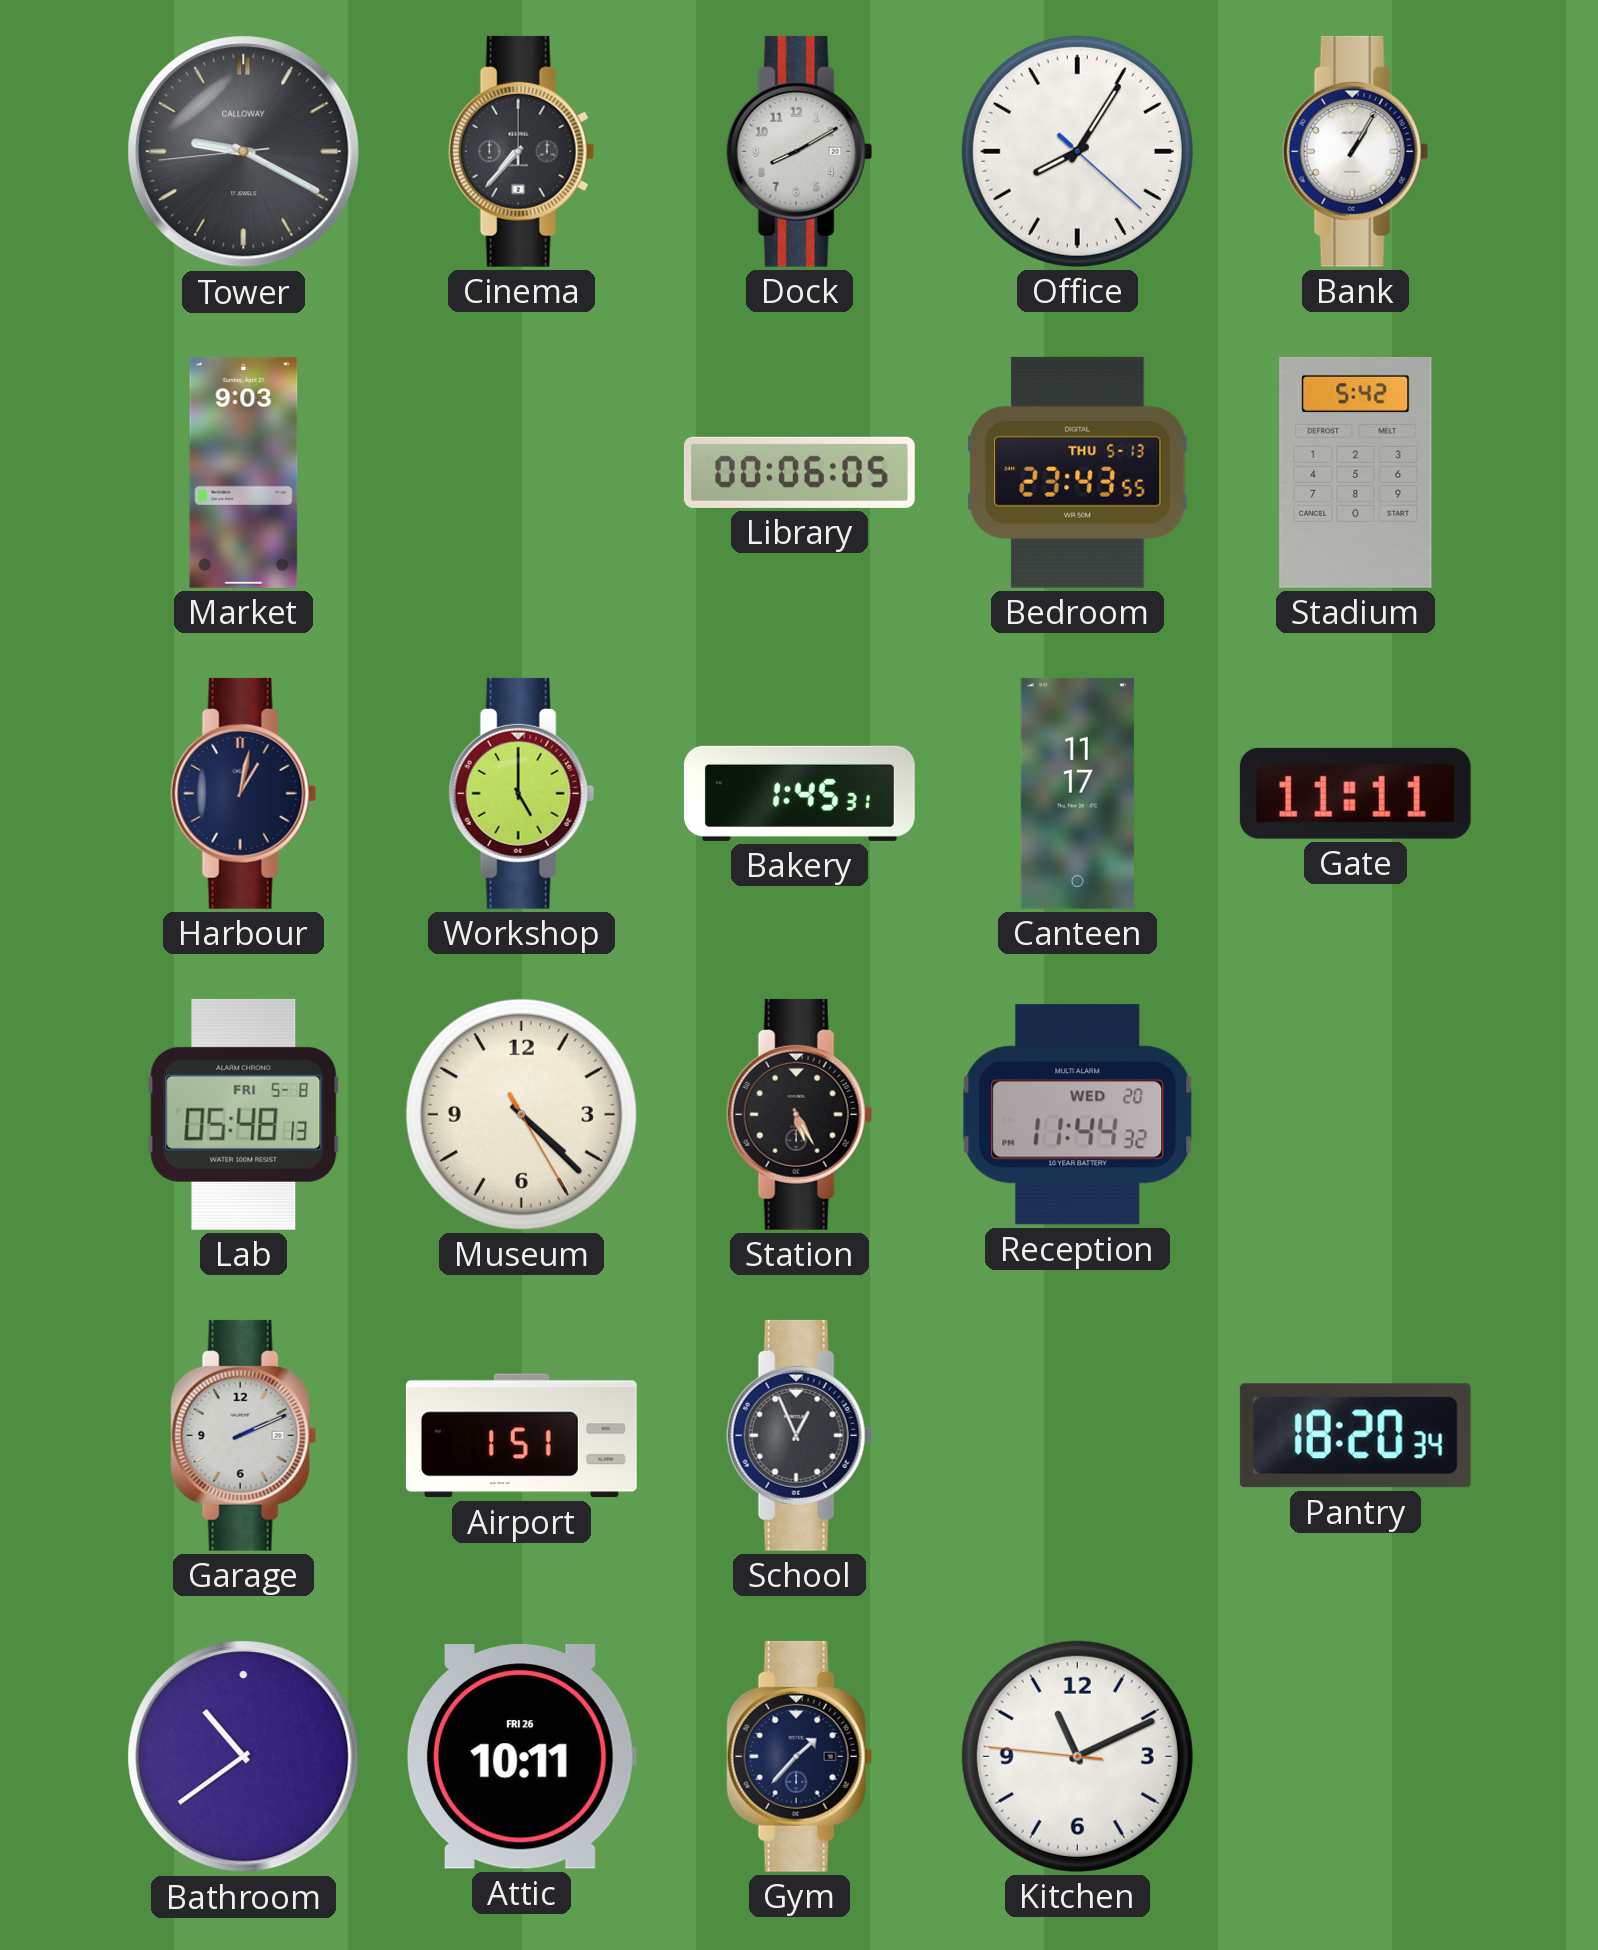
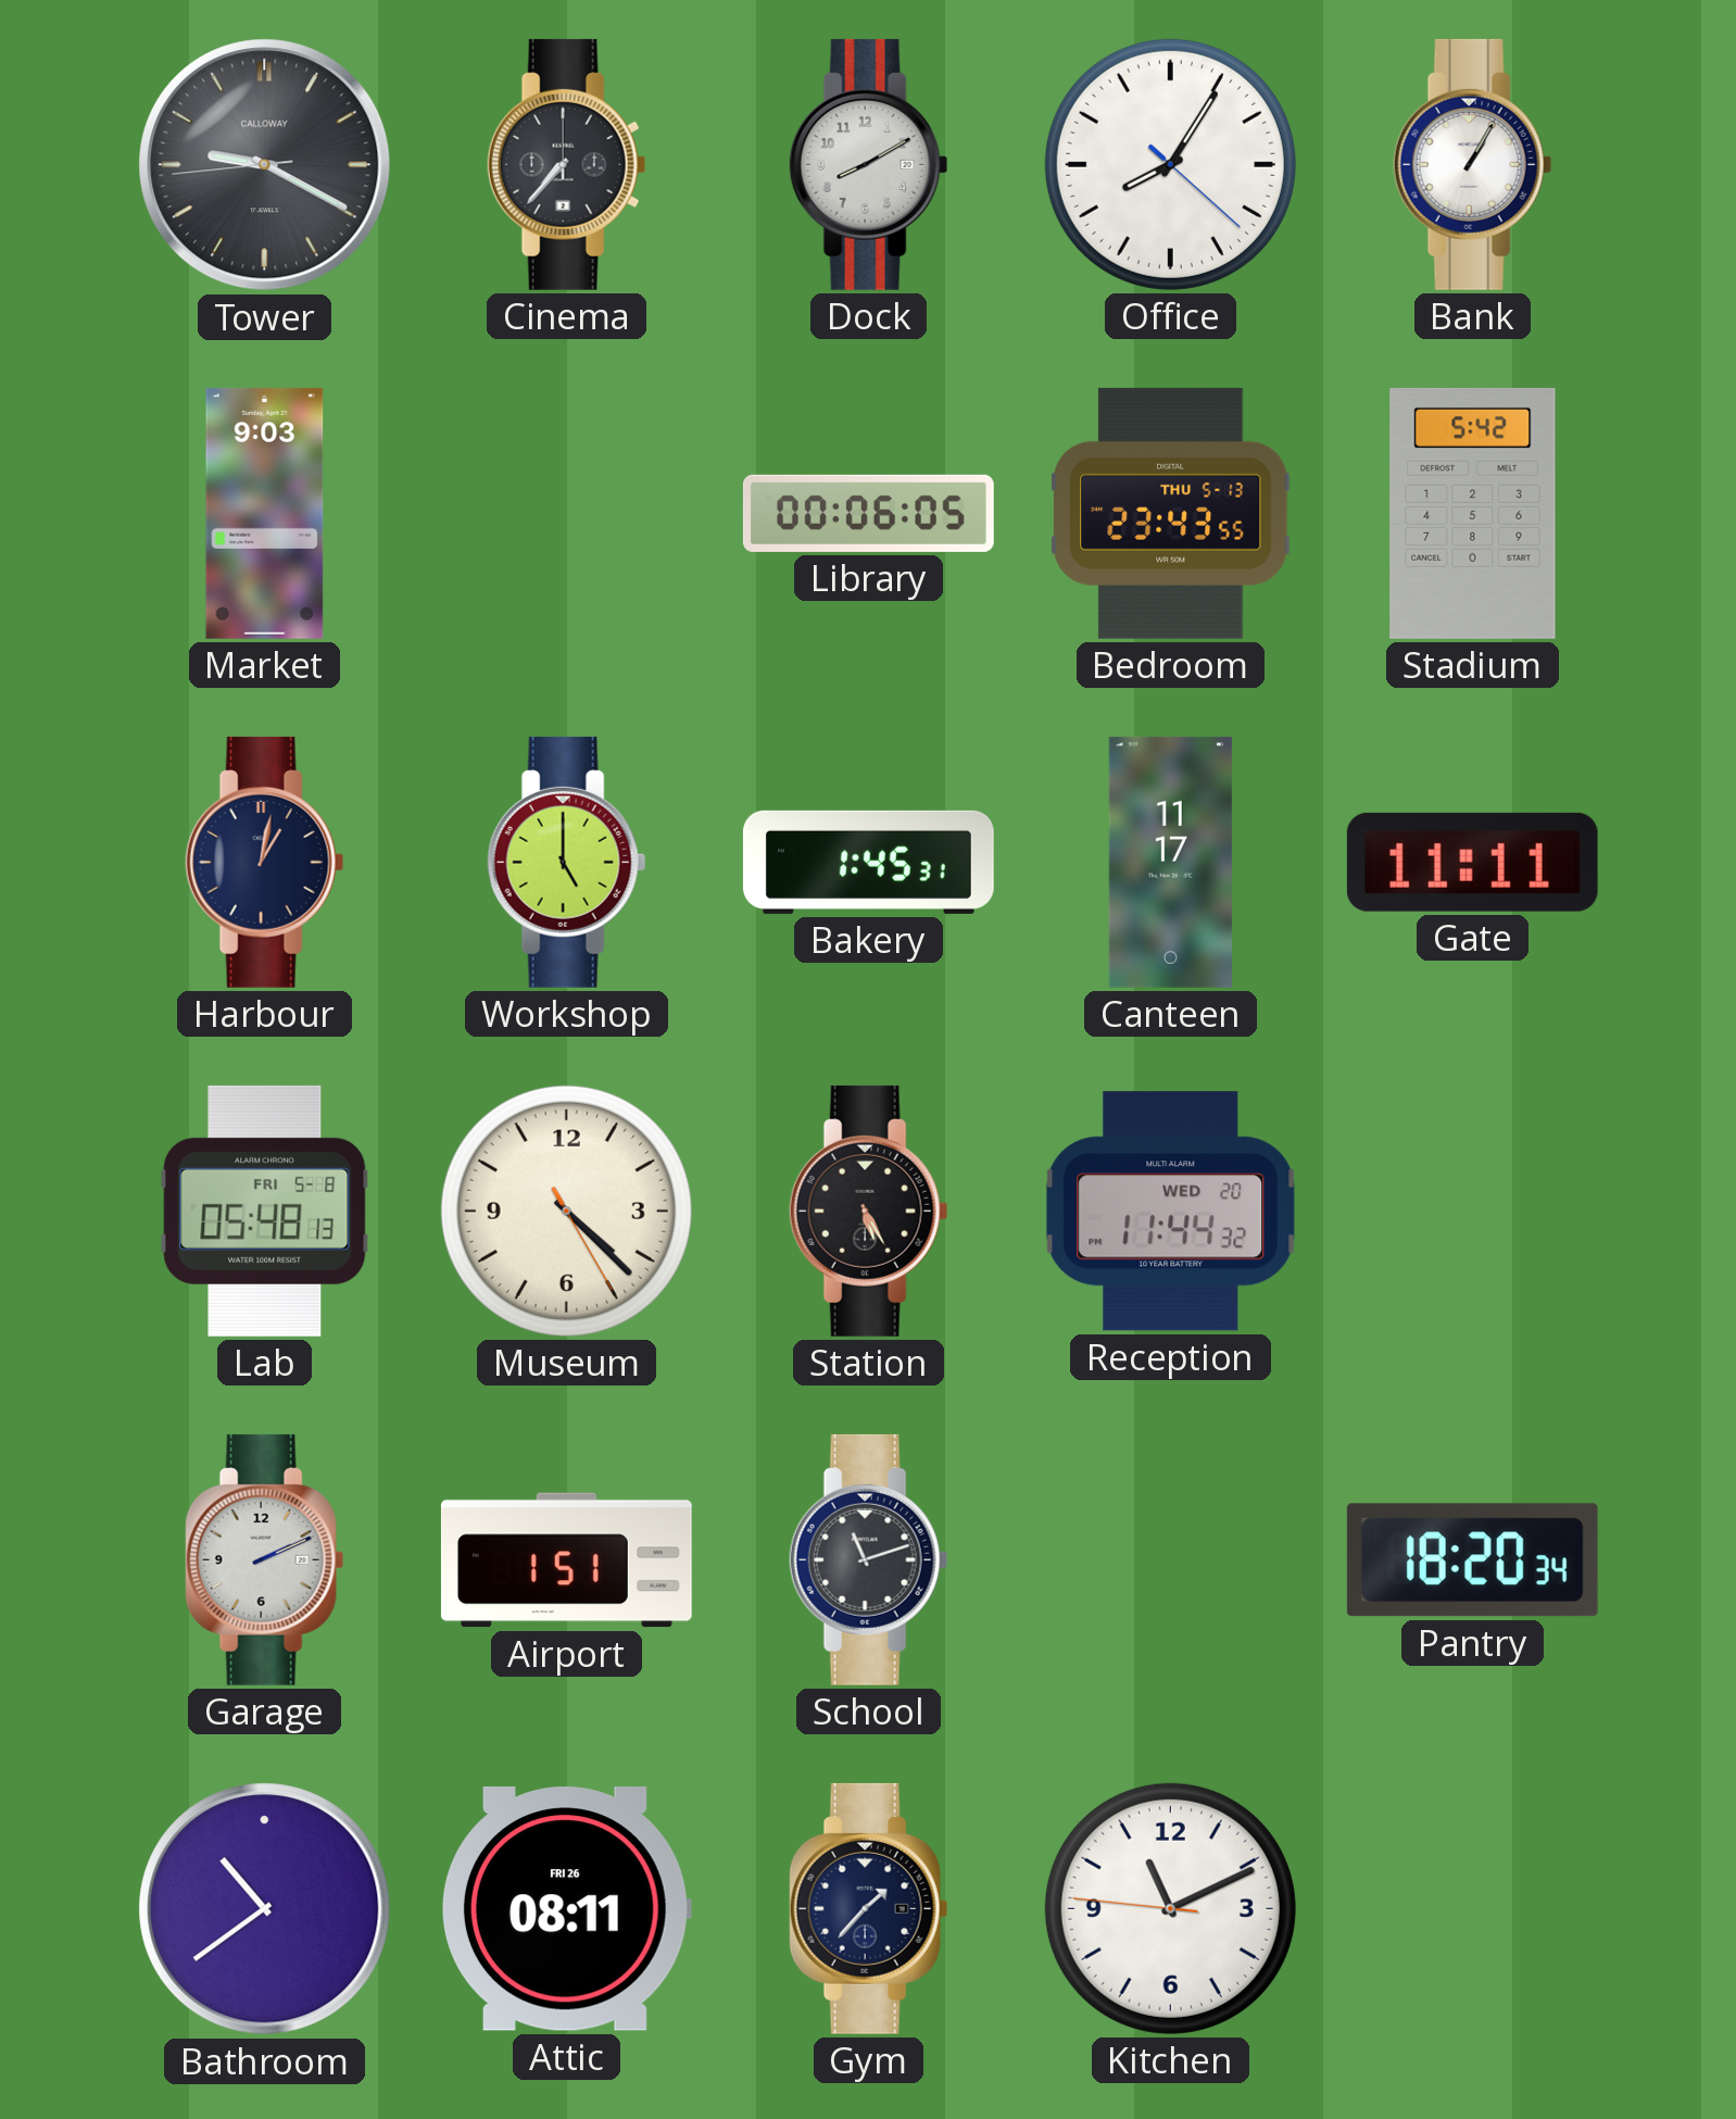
School: 12:56 -> 11:12 (869, 1559)
Attic: 10:11 -> 08:11 (566, 1909)
